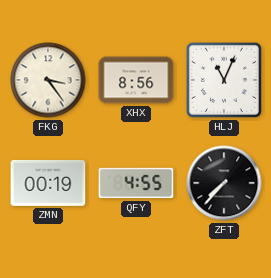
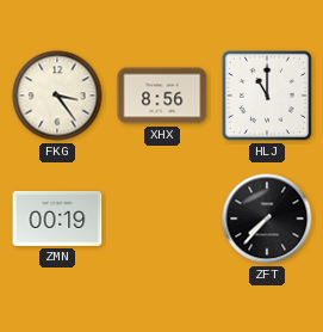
HLJ: 11:04 -> 11:00 (267, 96)
QFY: 4:55 -> none (136, 183)
